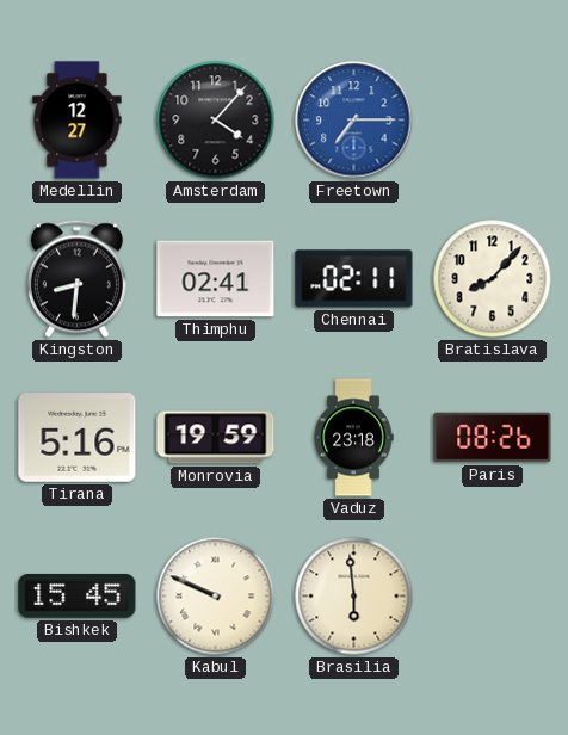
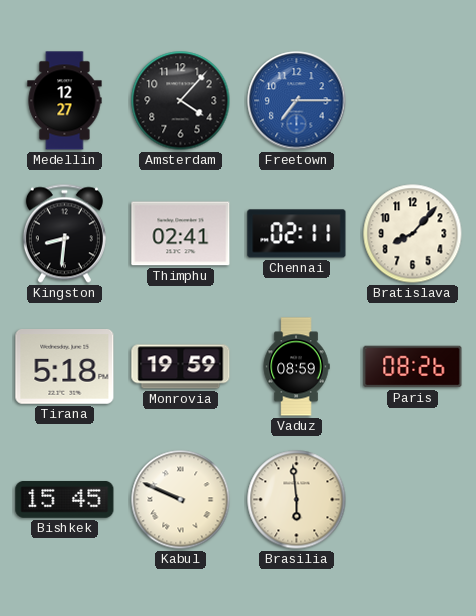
Tirana: 5:16 -> 5:18 (65, 367)
Vaduz: 23:18 -> 08:59 (296, 367)
